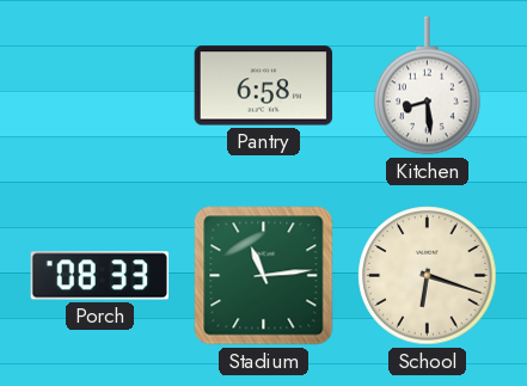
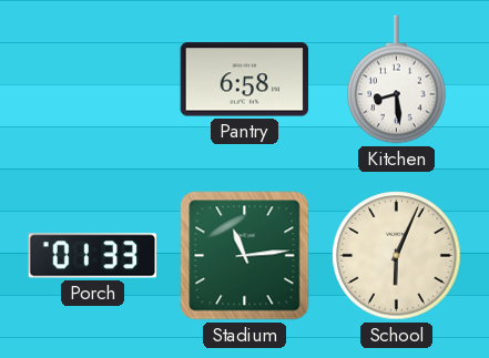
Porch: 08:33 -> 01:33 (93, 256)
School: 6:18 -> 6:04 (397, 256)
